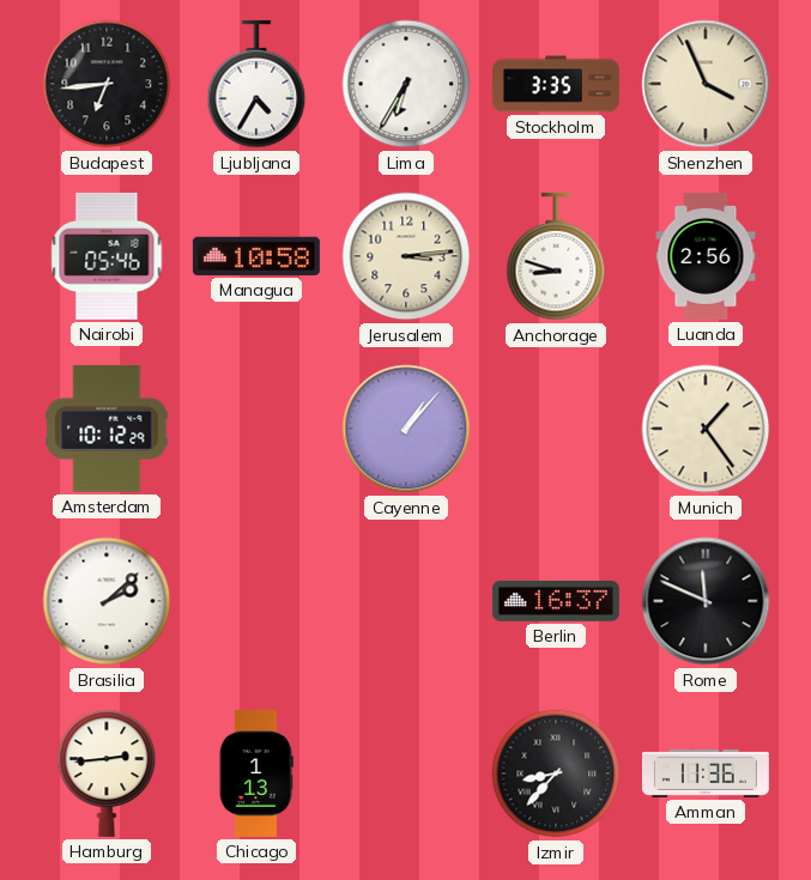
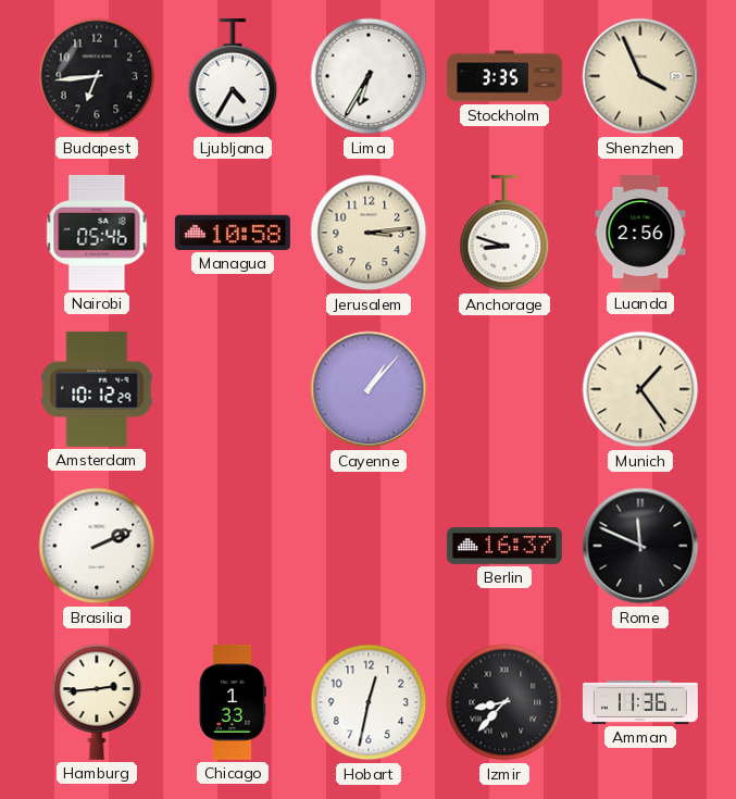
Brasilia: 2:08 -> 2:11 (97, 546)
Chicago: 1:13 -> 1:33 (233, 702)
Hobart: none -> 12:32 (369, 702)
